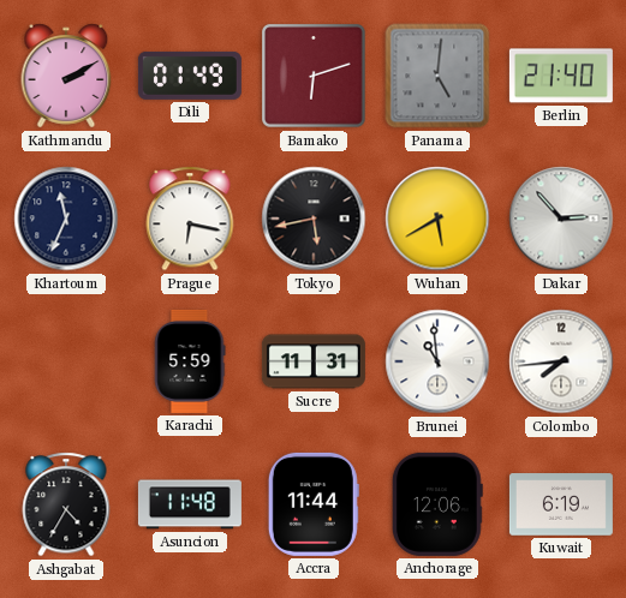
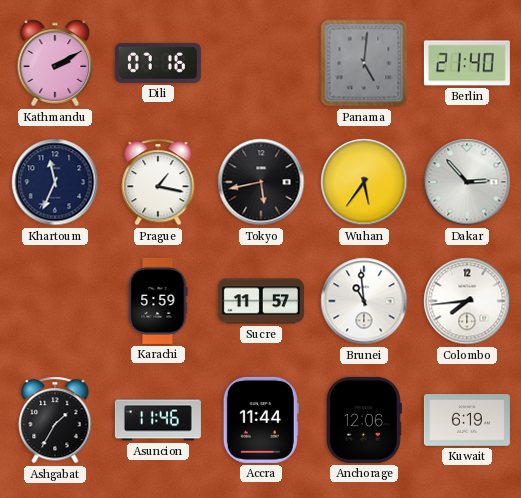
Dili: 01:49 -> 07:16 (158, 63)
Bamako: 6:12 -> none (315, 77)
Prague: 6:17 -> 1:17 (158, 182)
Wuhan: 5:40 -> 5:36 (364, 182)
Sucre: 11:31 -> 11:57 (261, 301)
Ashgabat: 4:35 -> 1:35 (55, 420)
Asuncion: 11:48 -> 11:46 (158, 420)
